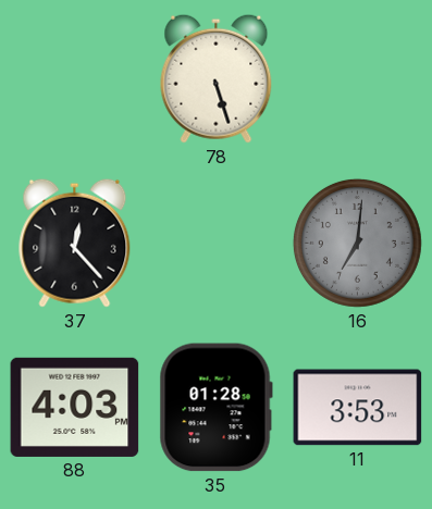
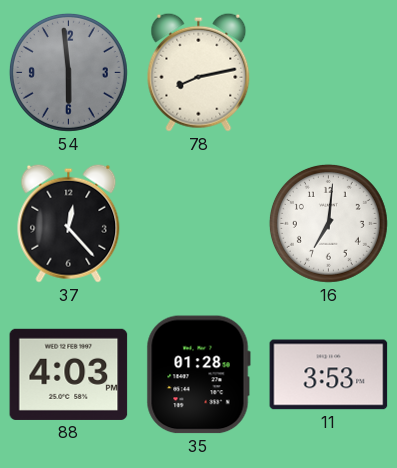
54: none -> 5:59 (68, 72)
78: 5:27 -> 8:13 (199, 72)
16 dial: grey -> white (328, 223)
